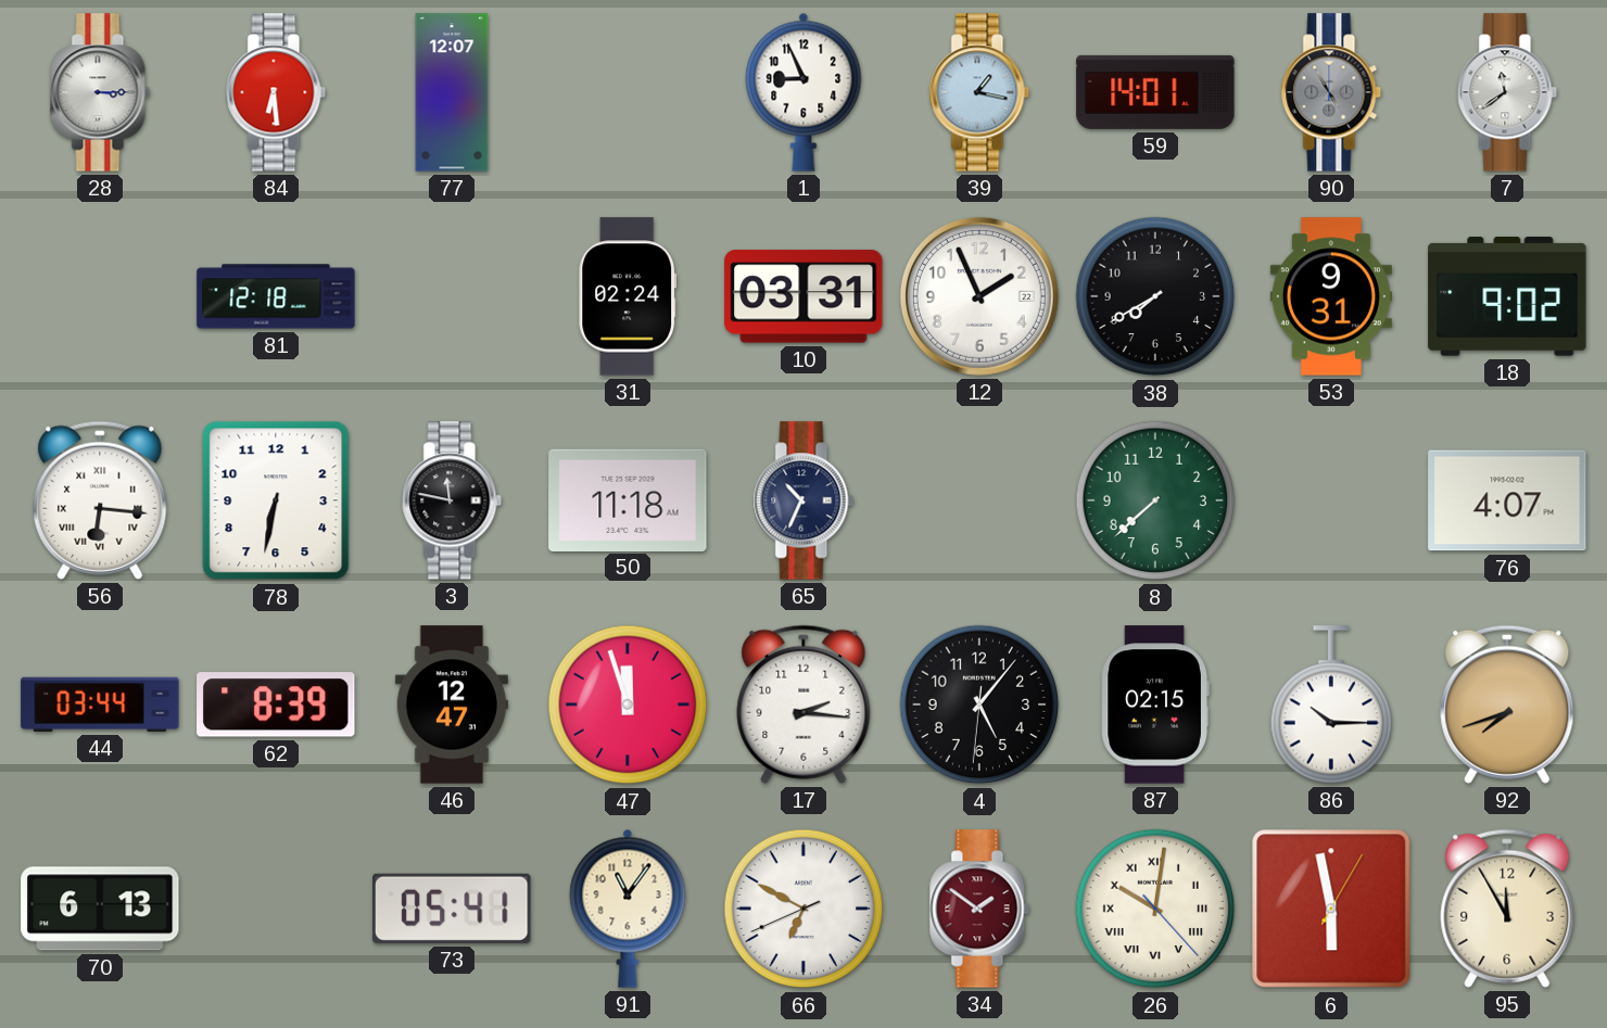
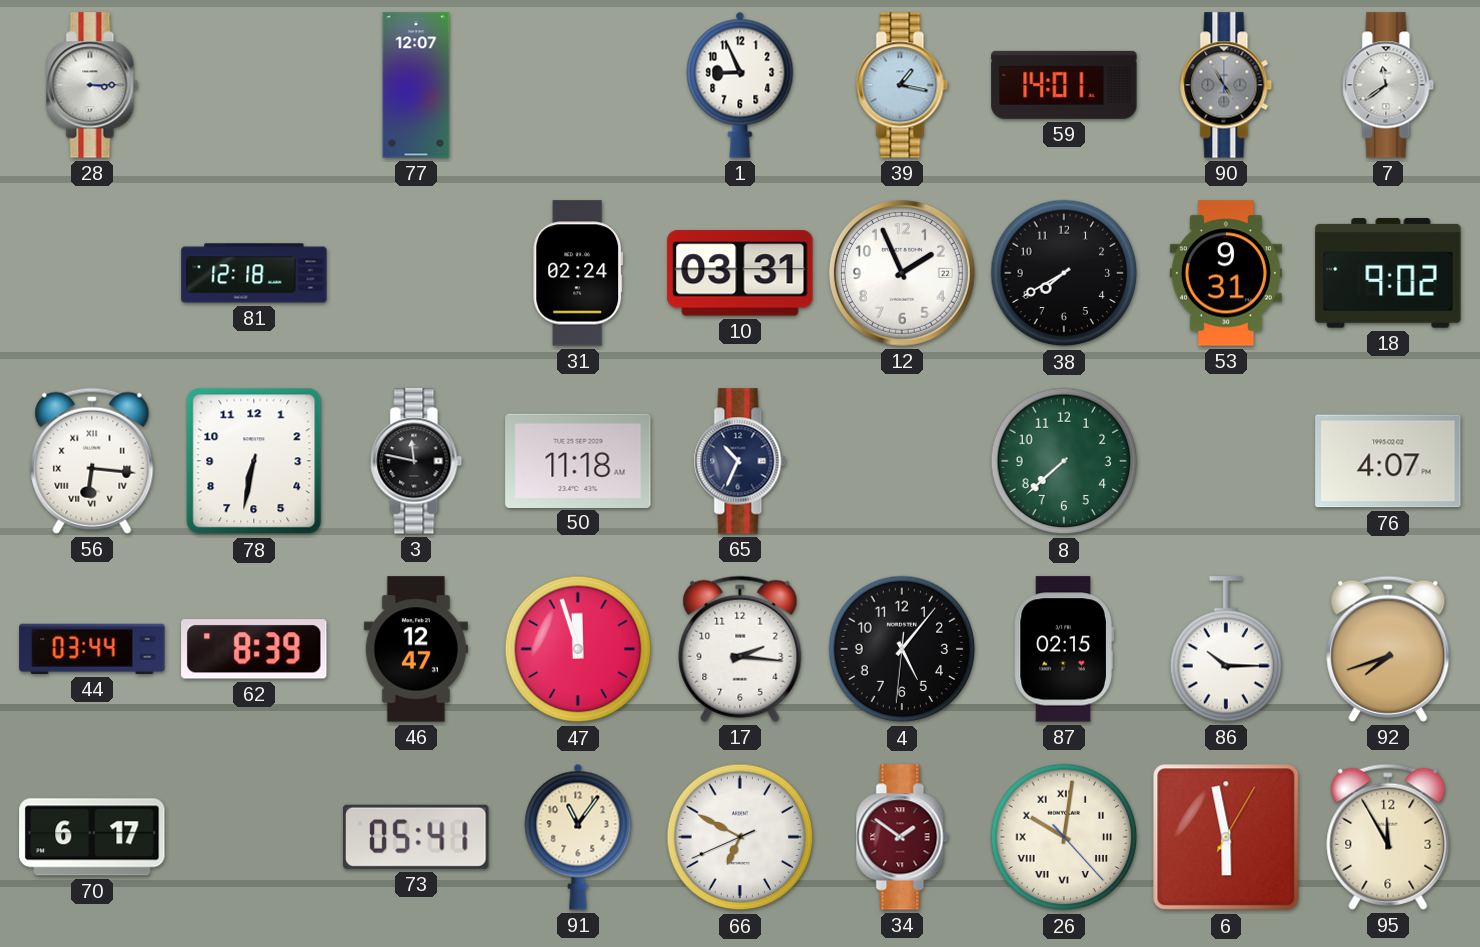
84: 6:29 -> none (276, 92)
70: 6:13 -> 6:17 (92, 837)
